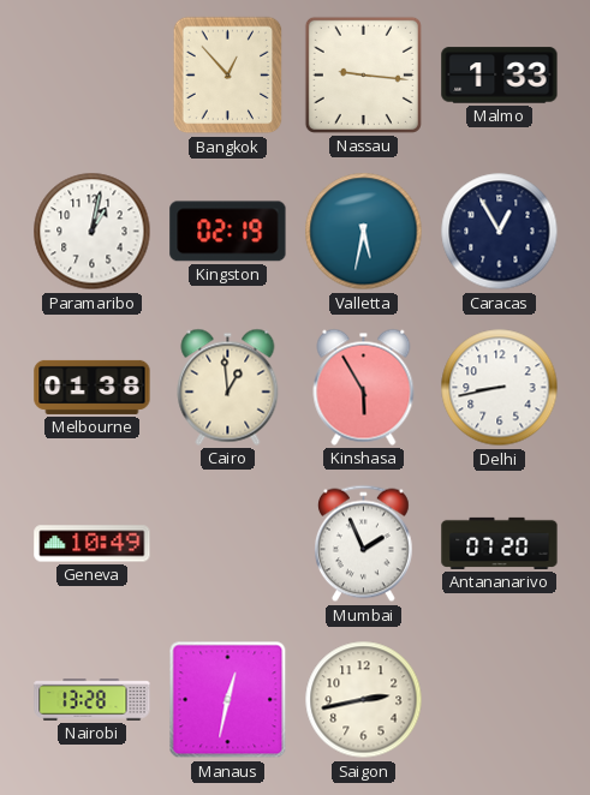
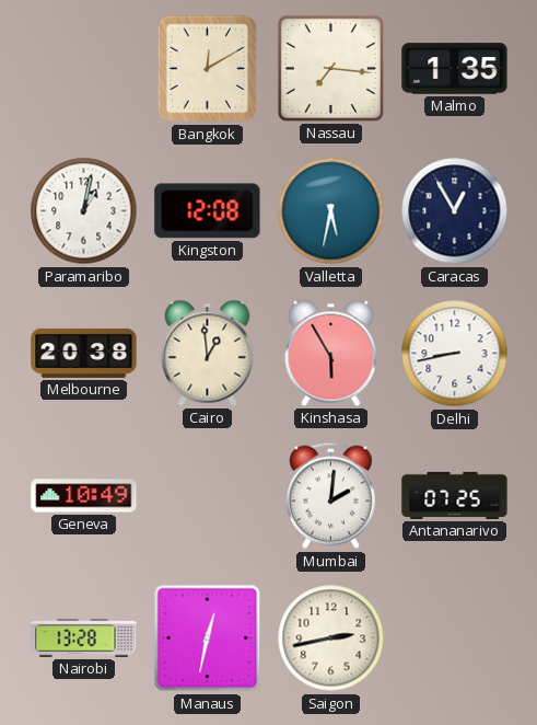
Bangkok: 12:53 -> 12:10 (208, 69)
Nassau: 9:16 -> 7:16 (330, 68)
Malmo: 1:33 -> 1:35 (455, 69)
Kingston: 02:19 -> 12:08 (208, 211)
Melbourne: 01:38 -> 20:38 (84, 353)
Mumbai: 1:56 -> 2:01 (330, 496)
Antananarivo: 07:20 -> 07:25 (455, 495)
